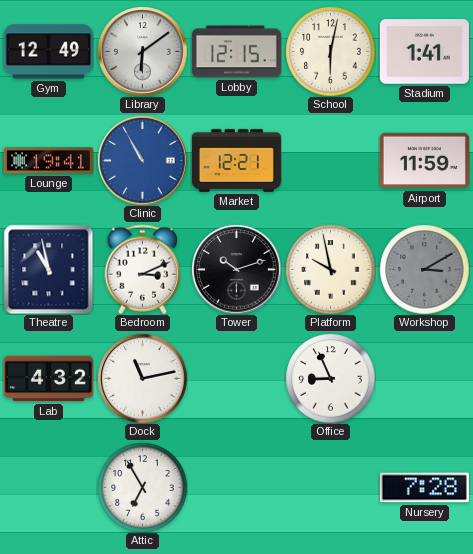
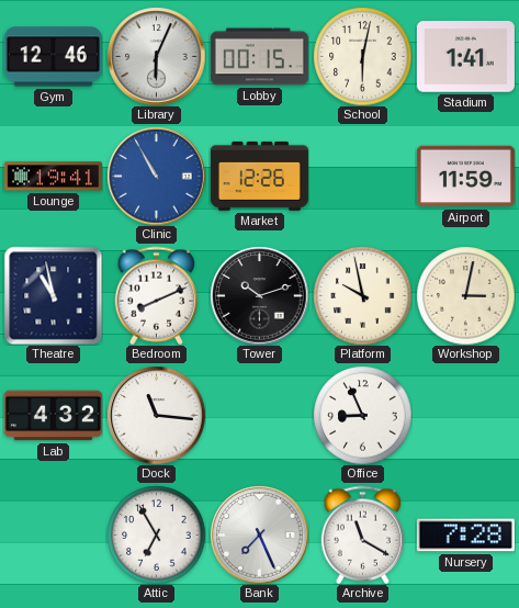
Gym: 12:49 -> 12:46 (53, 57)
Library: 6:09 -> 6:04 (156, 56)
Lobby: 12:15 -> 00:15 (259, 57)
Market: 12:21 -> 12:26 (259, 176)
Bedroom: 3:11 -> 8:11 (157, 295)
Workshop: 3:10 -> 3:02 (465, 295)
Workshop dial: grey -> cream (465, 295)
Dock: 11:13 -> 11:16 (156, 415)
Bank: none -> 7:26 (259, 534)
Archive: none -> 11:20 (363, 534)
